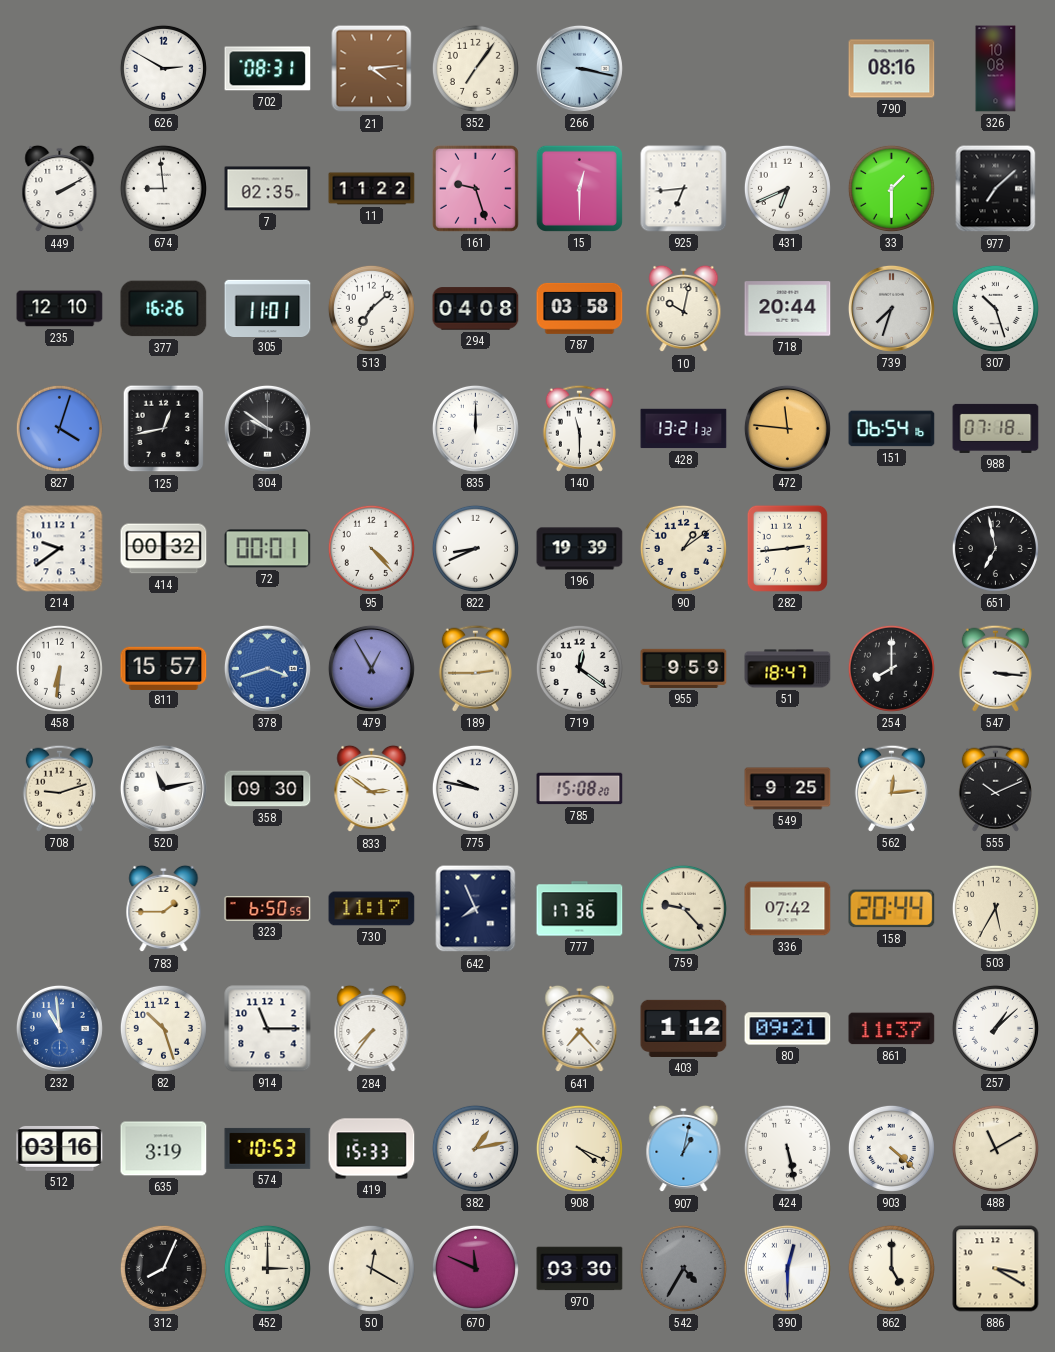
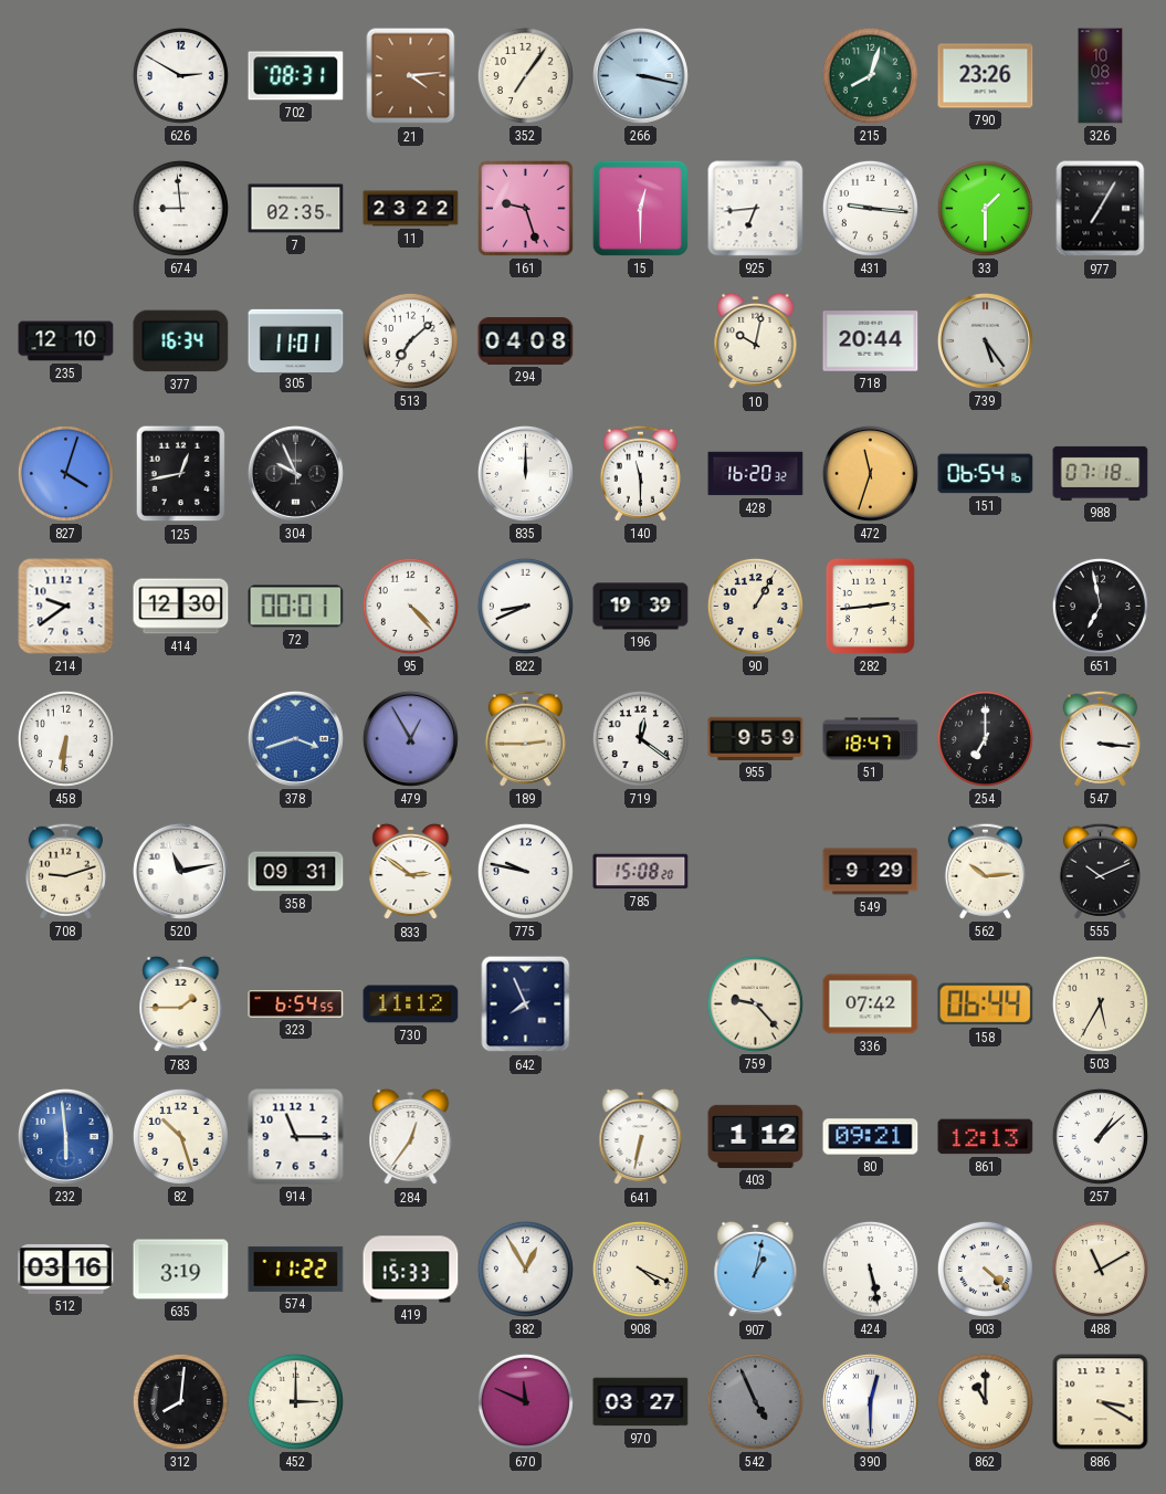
215: none -> 8:03 (870, 75)
790: 08:16 -> 23:26 (986, 76)
449: 2:10 -> none (60, 189)
11: 11:22 -> 23:22 (411, 209)
431: 6:41 -> 9:16 (870, 208)
977: 7:08 -> 7:05 (1101, 209)
377: 16:26 -> 16:34 (181, 341)
787: 03:58 -> none (580, 308)
739: 7:33 -> 5:24 (985, 340)
307: 10:27 -> none (995, 308)
304: 9:51 -> 9:56 (295, 473)
428: 13:21 -> 16:20 (756, 474)
472: 11:46 -> 11:33 (870, 473)
414: 00:32 -> 12:30 (181, 607)
90: 1:09 -> 1:05 (755, 606)
811: 15:57 -> none (164, 668)
254: 8:00 -> 7:00 (985, 738)
358: 09:30 -> 09:31 (296, 872)
549: 9:25 -> 9:29 (871, 872)
562: 12:14 -> 10:14 (985, 871)
323: 6:50 -> 6:54 (296, 1004)
730: 11:17 -> 11:12 (411, 1004)
777: 17:36 -> none (580, 909)
158: 20:44 -> 06:44 (986, 1004)
232: 10:59 -> 5:59 (65, 1136)
284: 7:36 -> 12:36 (411, 1137)
641: 7:23 -> 6:32 (641, 1137)
861: 11:37 -> 12:13 (986, 1137)
574: 10:53 -> 11:22 (296, 1269)
382: 1:13 -> 12:55 (525, 1269)
312: 8:04 -> 8:01 (180, 1401)
50: 12:20 -> none (371, 1268)
970: 03:30 -> 03:27 (641, 1402)
542: 4:35 -> 4:56 (755, 1401)
862: 5:00 -> 11:00 (985, 1401)
